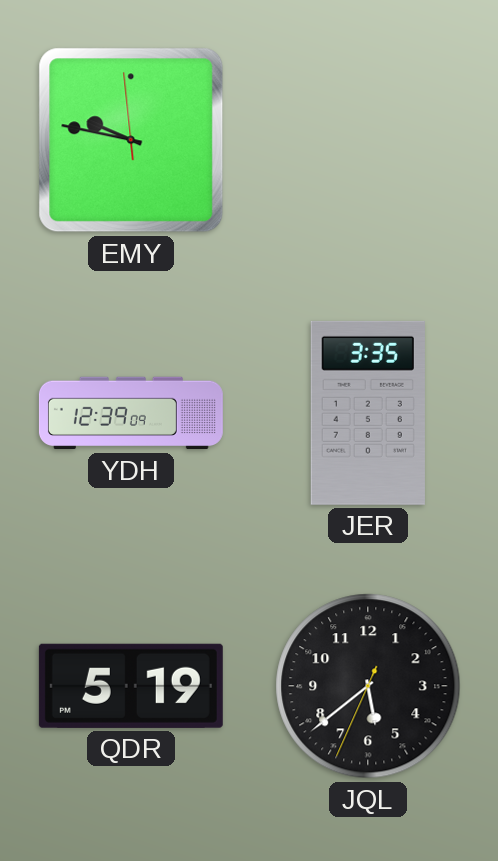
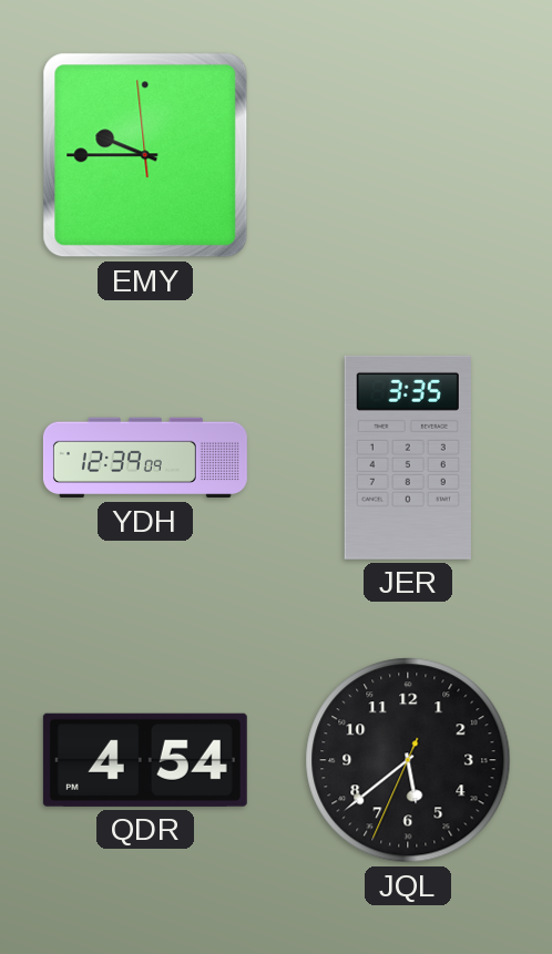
EMY: 9:46 -> 9:44 (145, 155)
QDR: 5:19 -> 4:54 (145, 760)
